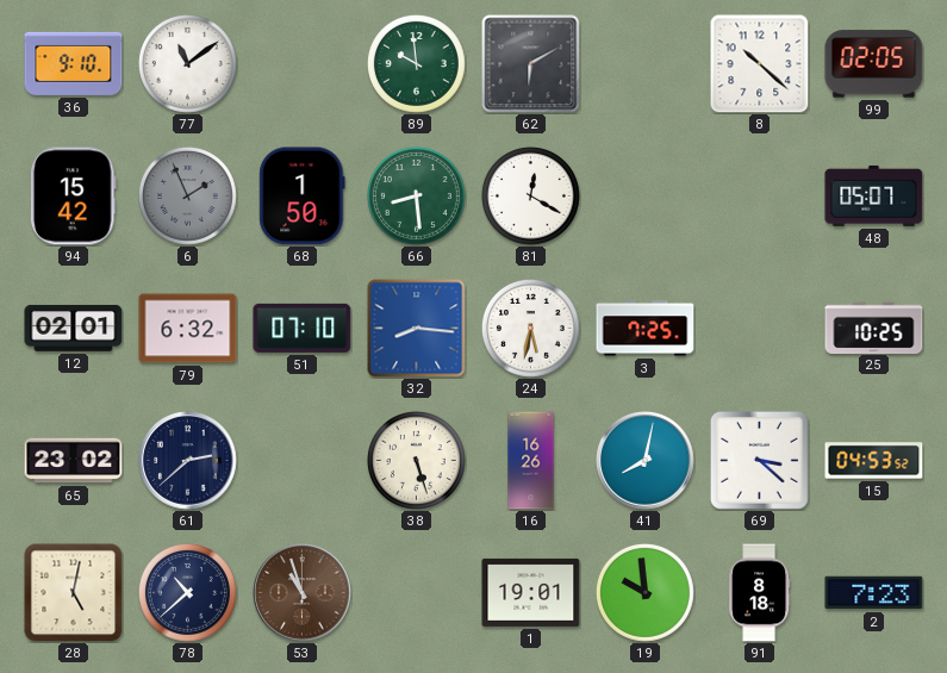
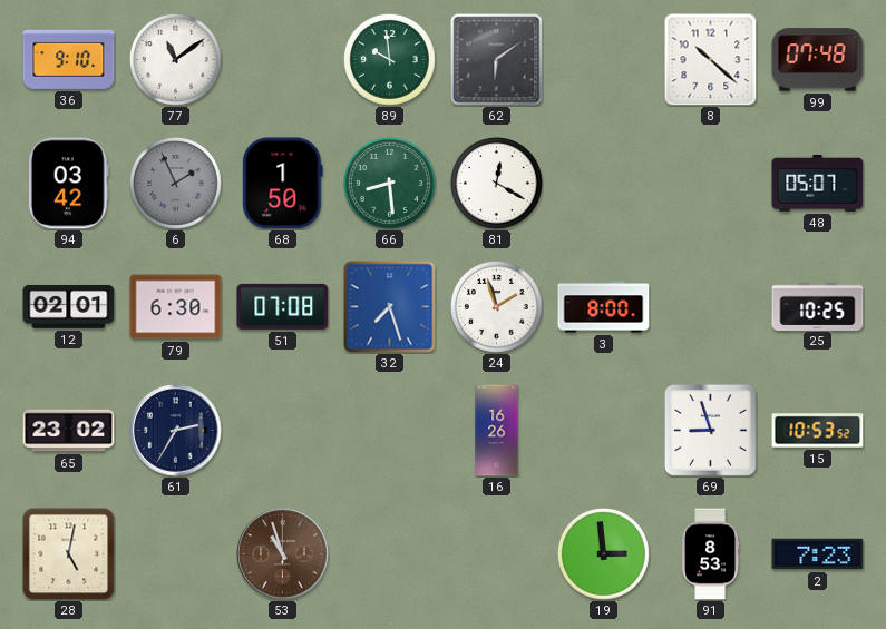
62: 6:10 -> 6:09 (497, 60)
99: 02:05 -> 07:48 (818, 60)
94: 15:42 -> 03:42 (68, 184)
79: 6:32 -> 6:30 (176, 307)
51: 07:10 -> 07:08 (283, 306)
32: 8:16 -> 7:27 (390, 307)
24: 5:32 -> 1:57 (496, 306)
3: 7:25 -> 8:00 (604, 307)
61: 2:38 -> 2:35 (176, 431)
38: 5:27 -> none (416, 460)
41: 8:02 -> none (646, 461)
69: 3:22 -> 8:57 (710, 430)
15: 04:53 -> 10:53 (818, 431)
78: 10:38 -> none (187, 592)
1: 19:01 -> none (531, 592)
19: 9:59 -> 2:59 (603, 553)
91: 8:18 -> 8:53 (711, 554)
